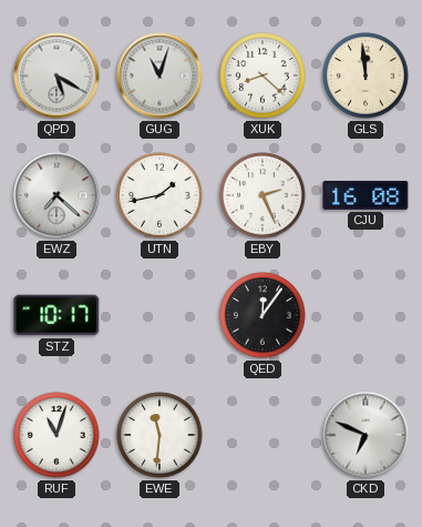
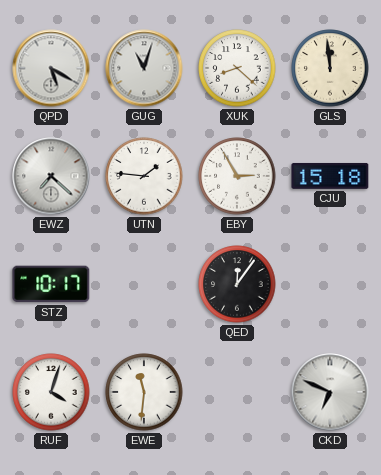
UTN: 1:43 -> 1:46 (144, 176)
EBY: 2:26 -> 2:55 (237, 176)
CJU: 16:08 -> 15:18 (330, 176)
RUF: 11:03 -> 4:03 (51, 392)
